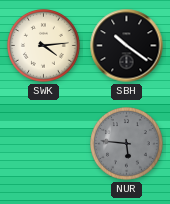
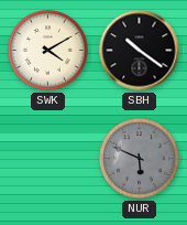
SWK: 4:14 -> 4:10 (48, 51)
NUR: 5:46 -> 5:49 (140, 159)
